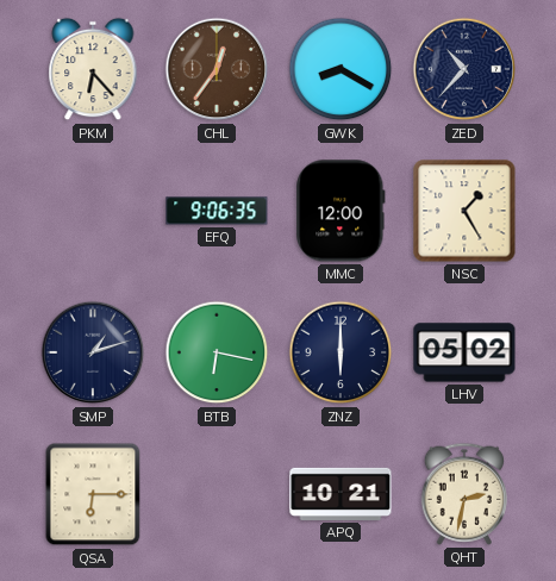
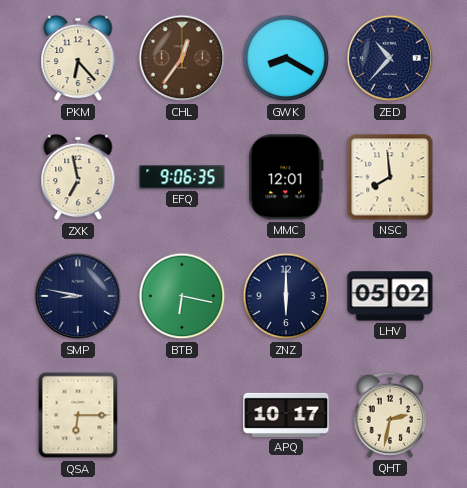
ZXK: none -> 6:58 (78, 177)
MMC: 12:00 -> 12:01 (286, 177)
NSC: 1:25 -> 7:59 (390, 177)
SMP: 1:12 -> 8:47 (78, 296)
APQ: 10:21 -> 10:17 (286, 415)
